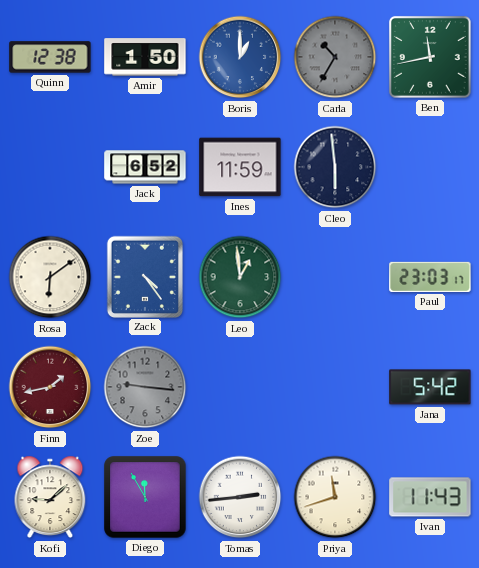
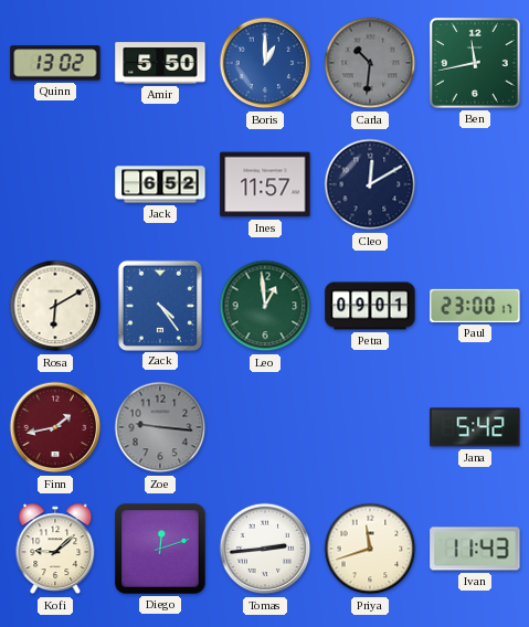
Quinn: 12:38 -> 13:02 (55, 63)
Amir: 1:50 -> 5:50 (160, 63)
Carla: 10:35 -> 10:31 (370, 63)
Ines: 11:59 -> 11:57 (265, 184)
Cleo: 5:59 -> 12:10 (370, 184)
Rosa: 6:09 -> 6:10 (55, 306)
Petra: none -> 09:01 (370, 306)
Paul: 23:03 -> 23:00 (475, 306)
Diego: 11:55 -> 12:12 (160, 549)
